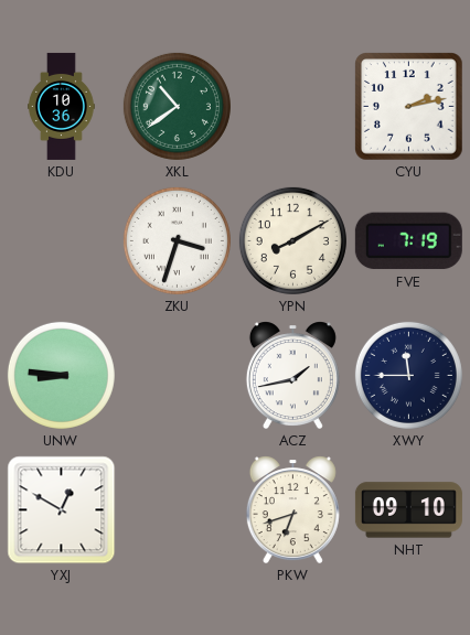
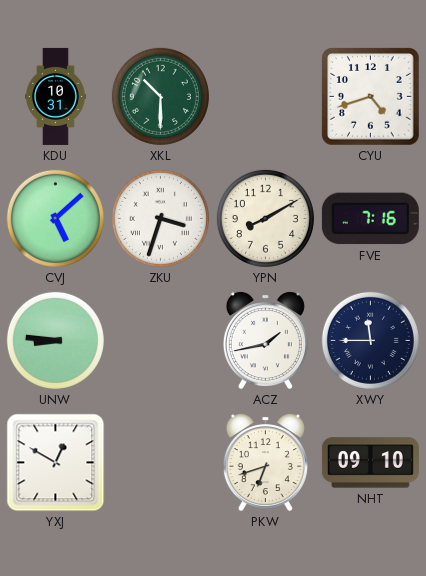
KDU: 10:36 -> 10:31 (56, 96)
XKL: 10:39 -> 10:30 (160, 96)
CYU: 2:13 -> 4:42 (371, 97)
CVJ: none -> 5:08 (55, 218)
FVE: 7:19 -> 7:16 (370, 219)
